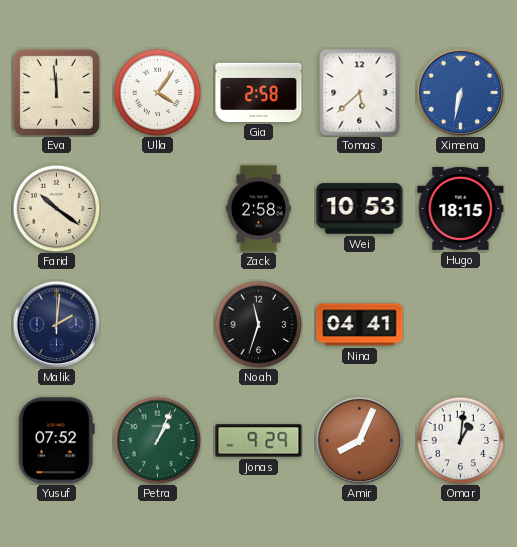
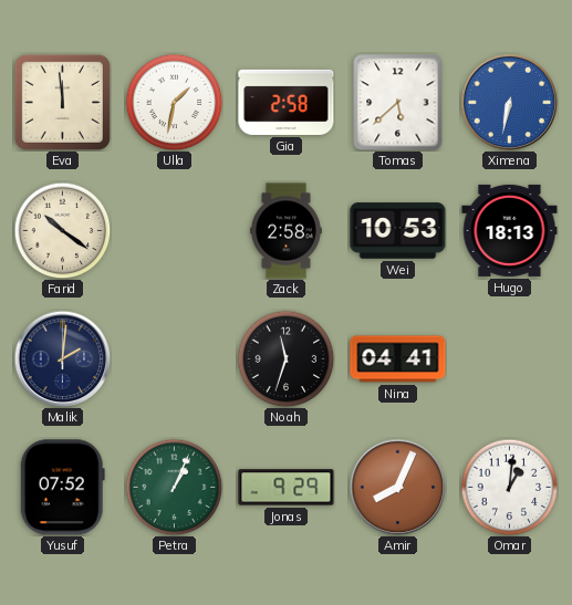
Ulla: 4:06 -> 1:32 (174, 102)
Hugo: 18:15 -> 18:13 (510, 230)
